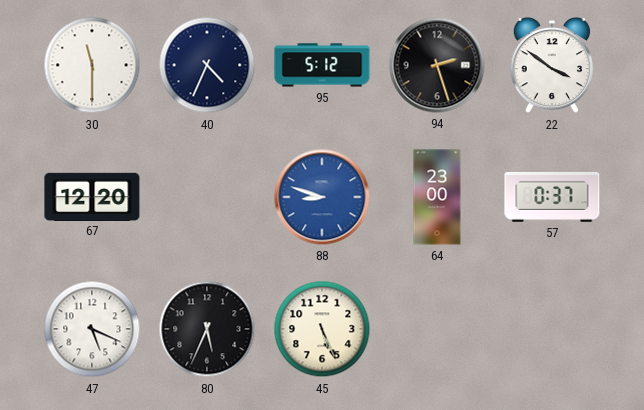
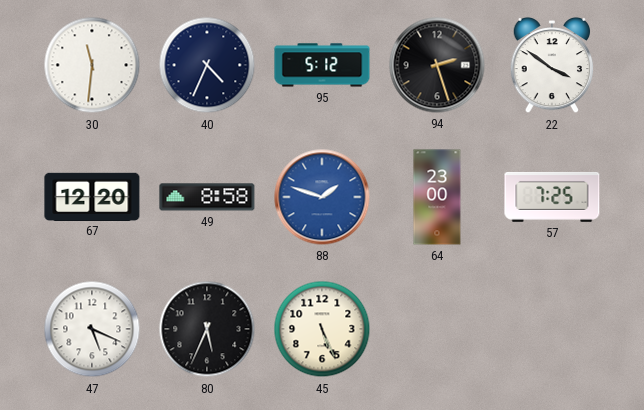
30: 11:30 -> 11:31 (92, 65)
49: none -> 8:58 (207, 197)
88: 8:48 -> 1:48 (322, 197)
57: 0:37 -> 7:25 (552, 197)
